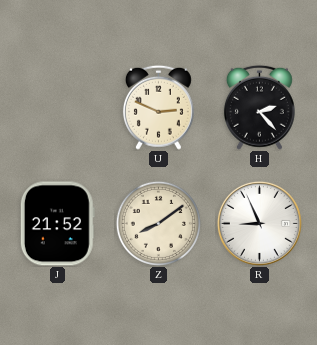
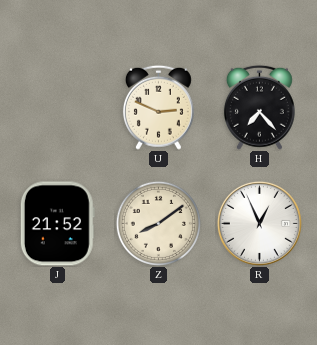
H: 2:23 -> 7:23 (259, 107)
R: 8:56 -> 12:56 (259, 223)
